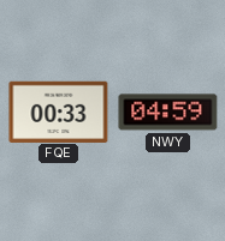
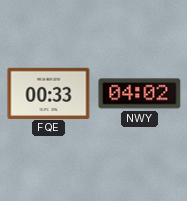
NWY: 04:59 -> 04:02 (140, 94)
